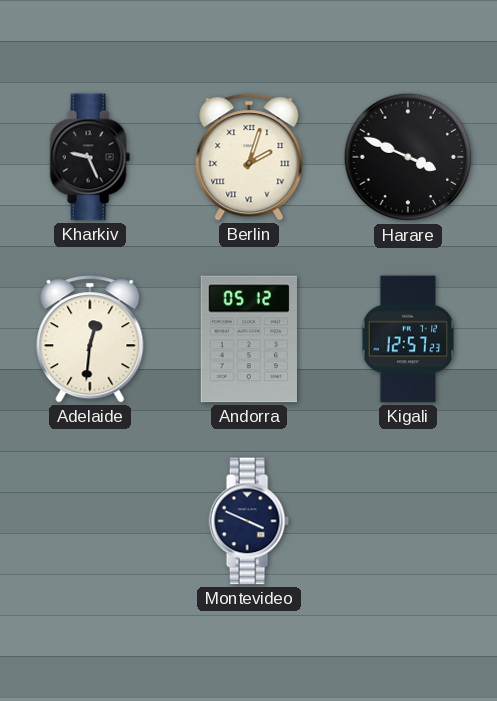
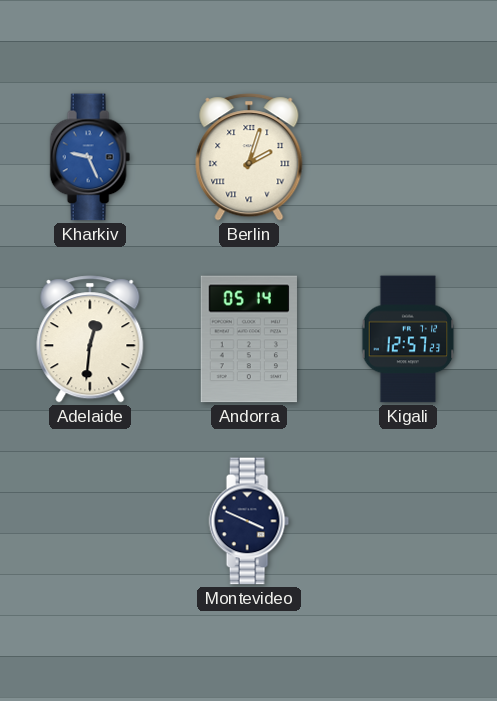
Kharkiv dial: black -> blue (90, 157)
Harare: 3:49 -> none (408, 157)
Andorra: 05:12 -> 05:14 (249, 339)
